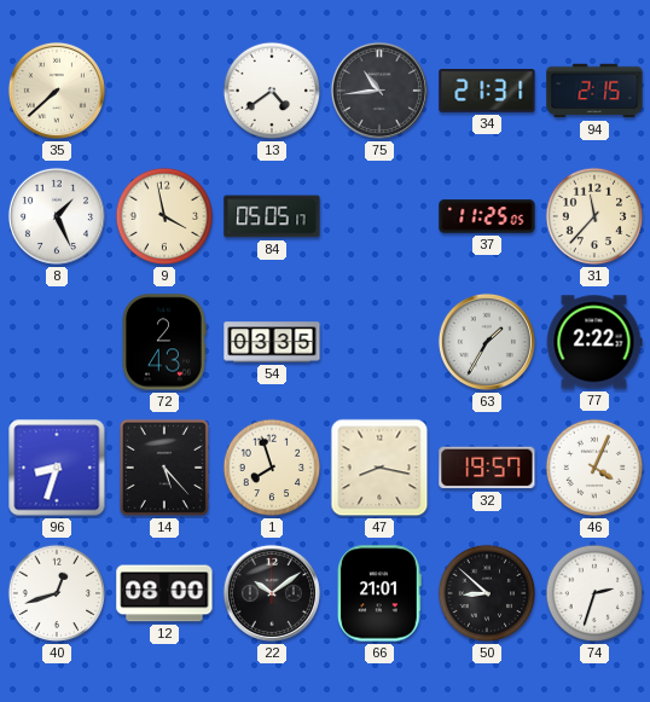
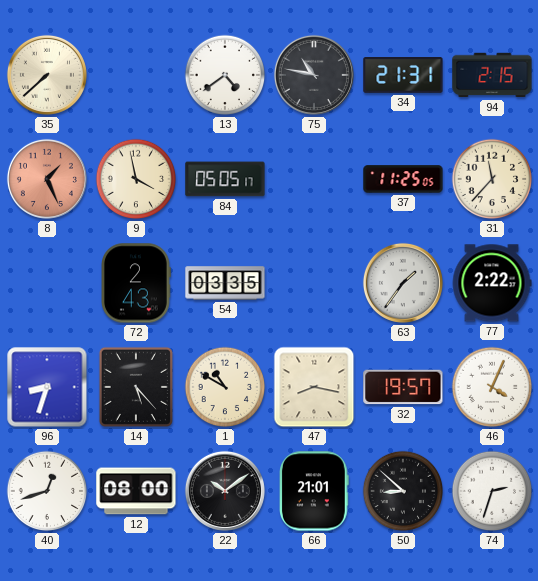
75: 10:44 -> 10:47 (314, 75)
8 dial: white -> salmon (47, 179)
63: 1:35 -> 1:36 (403, 283)
1: 7:57 -> 10:50 (225, 387)
